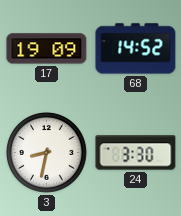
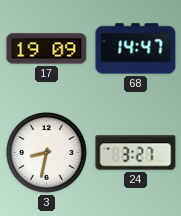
68: 14:52 -> 14:47 (136, 49)
24: 3:30 -> 3:27 (136, 153)
